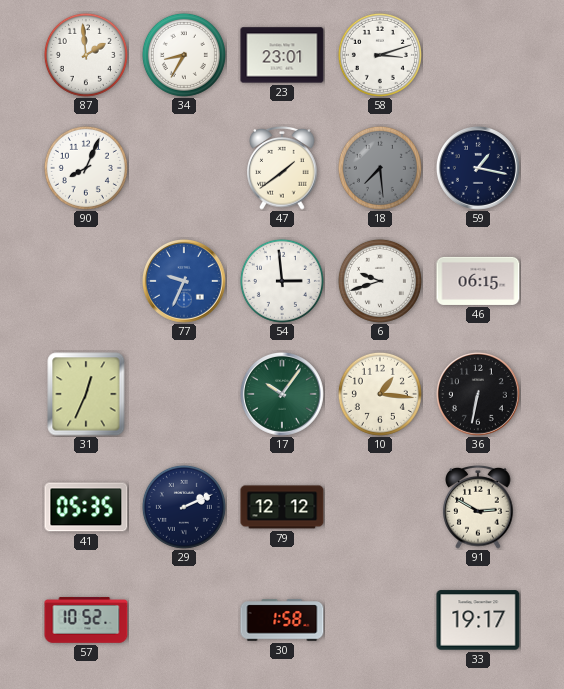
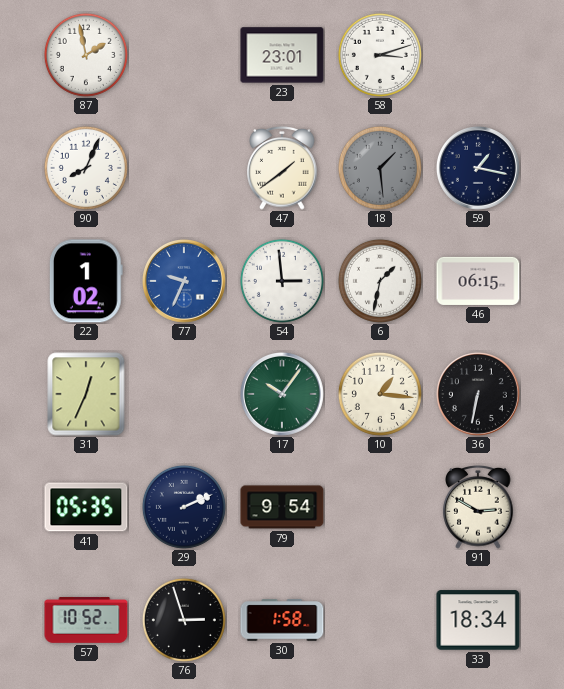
87: 1:59 -> 1:58 (86, 55)
34: 8:35 -> none (184, 55)
18: 7:29 -> 1:29 (380, 168)
22: none -> 1:02 (86, 281)
6: 9:42 -> 1:32 (380, 281)
79: 12:12 -> 9:54 (282, 507)
76: none -> 2:57 (184, 620)
33: 19:17 -> 18:34 (478, 620)
